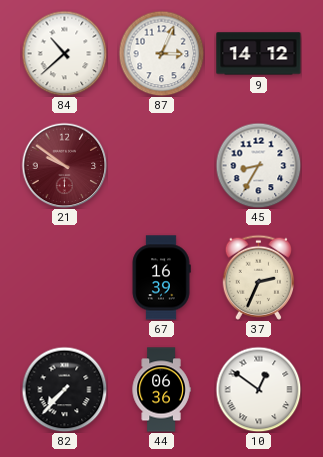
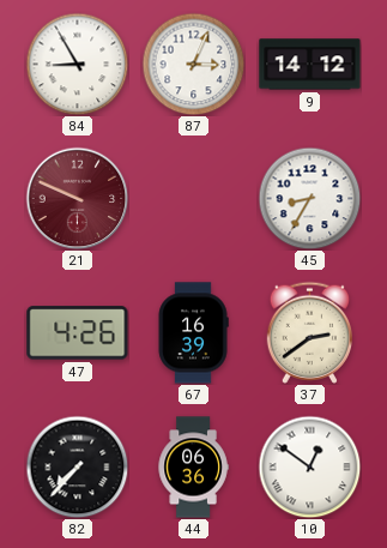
84: 10:38 -> 8:55 (77, 64)
21: 9:51 -> 9:49 (77, 198)
47: none -> 4:26 (78, 333)
37: 2:34 -> 2:39 (309, 332)
